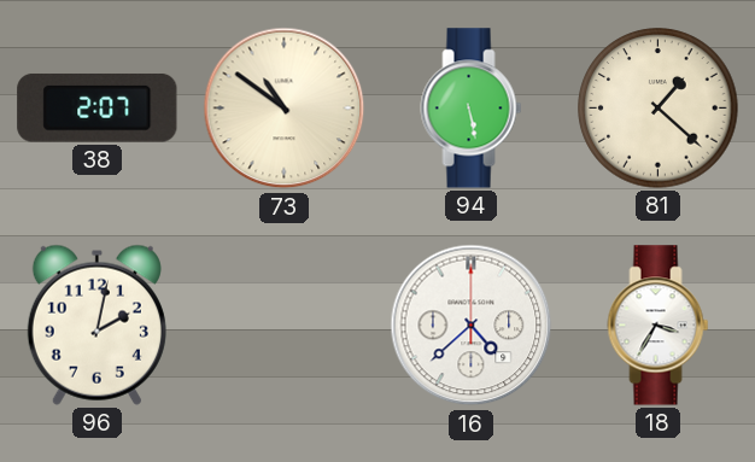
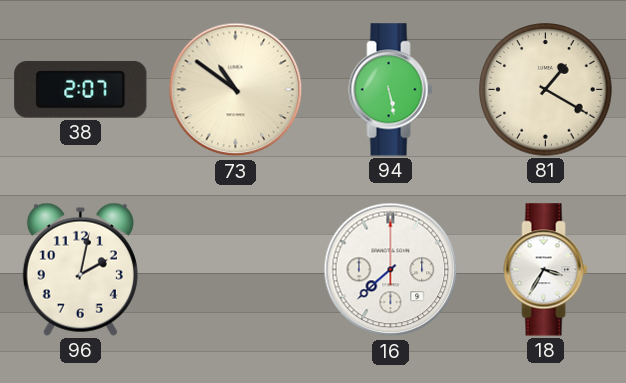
81: 1:22 -> 1:20 (546, 90)
16: 4:38 -> 7:38 (391, 270)
